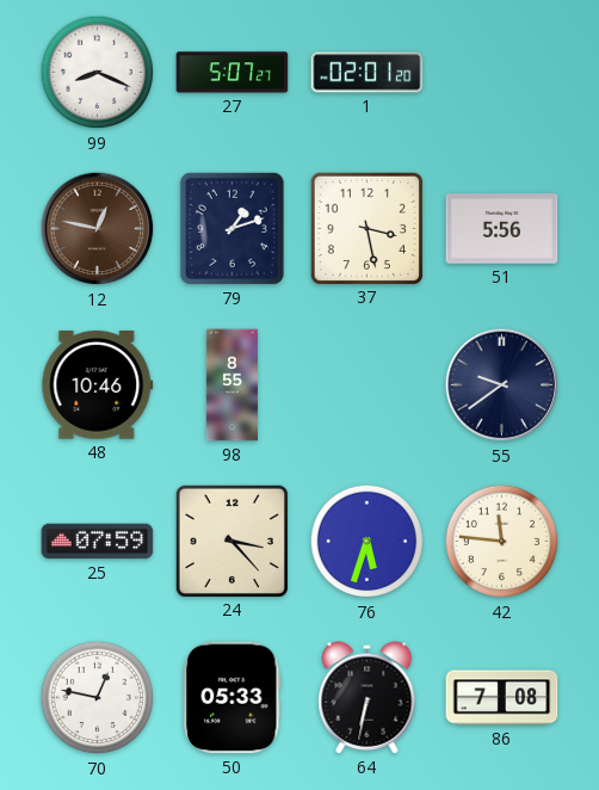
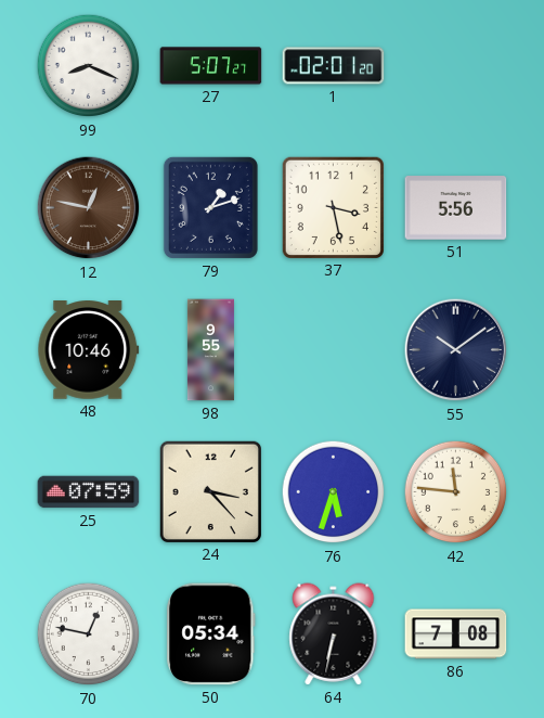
98: 8:55 -> 9:55 (210, 350)
55: 9:39 -> 10:09 (456, 350)
50: 05:33 -> 05:34 (211, 634)
